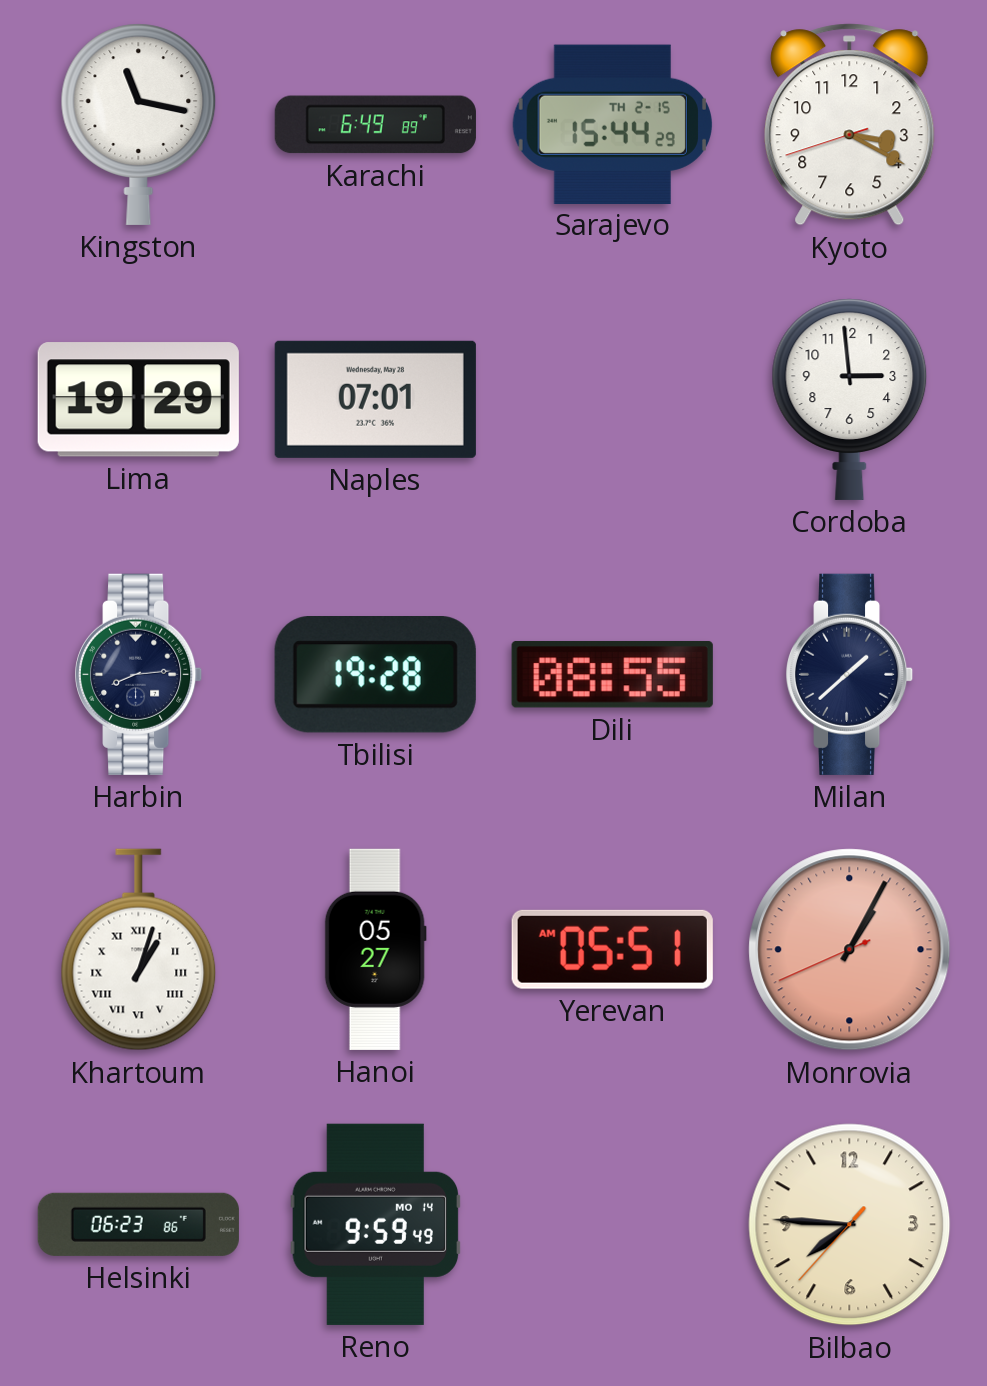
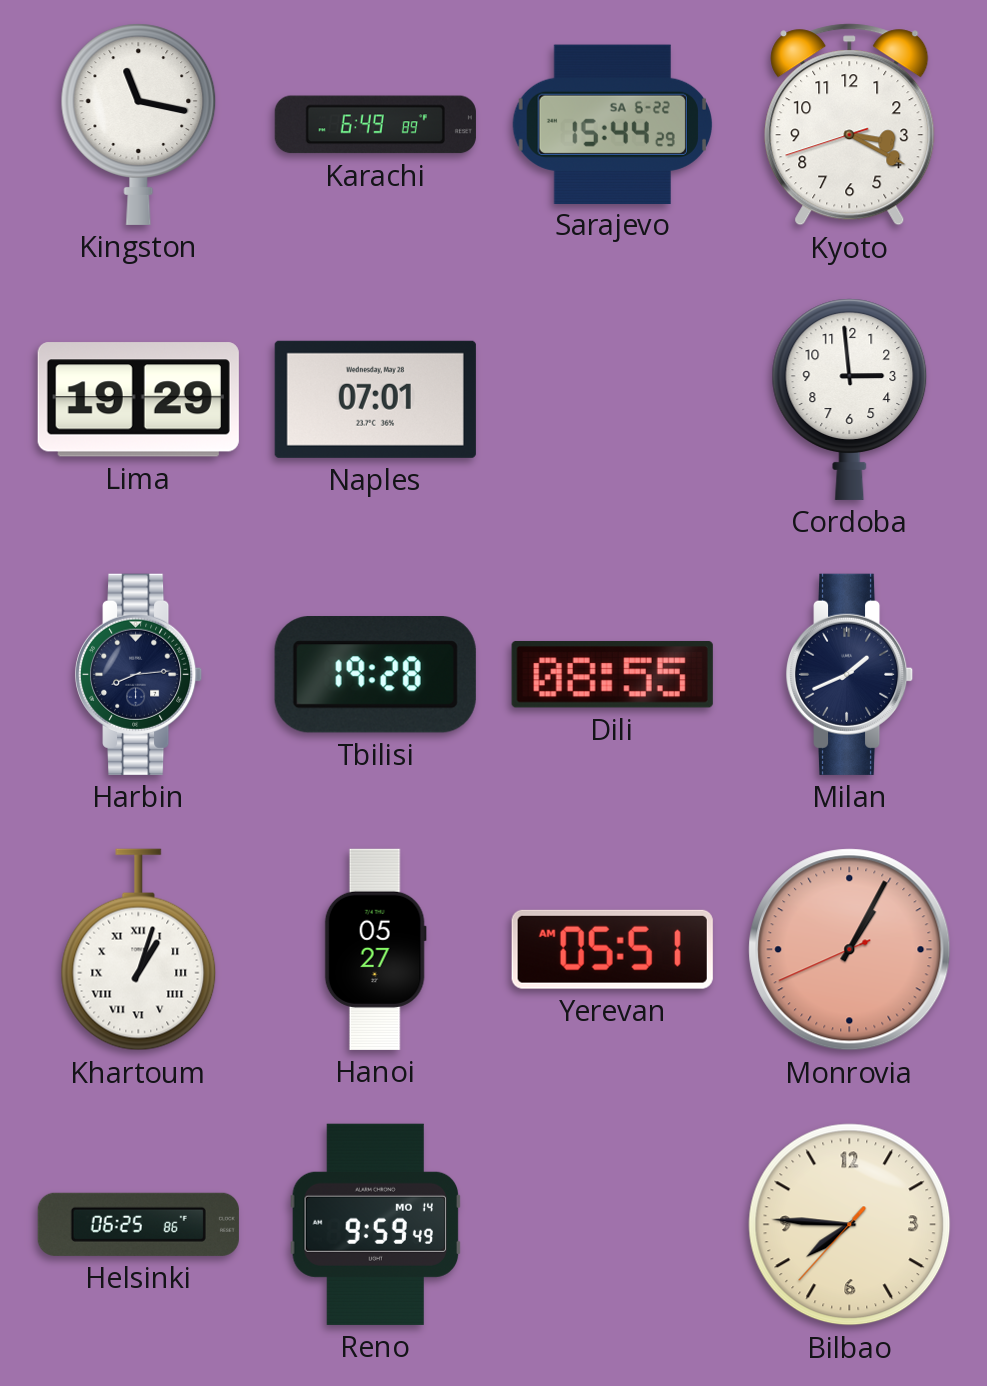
Sarajevo date: TH 2-15 -> SA 6-22 (612, 124)
Milan: 1:38 -> 1:41 (851, 674)
Helsinki: 06:23 -> 06:25 (138, 1224)
